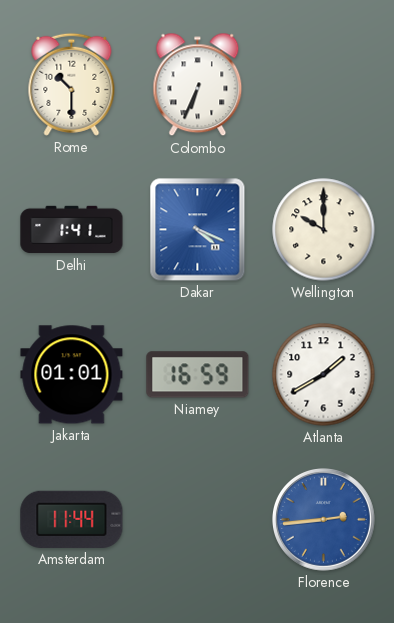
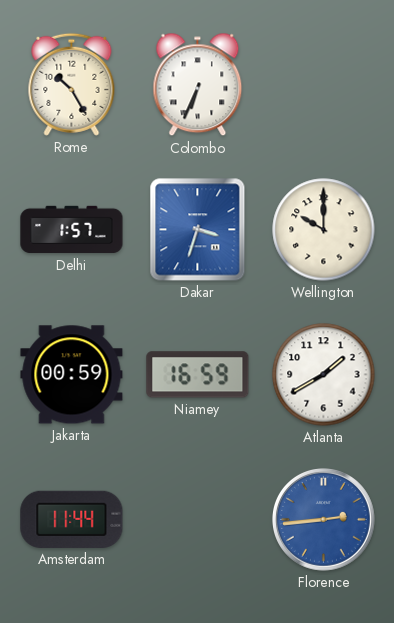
Rome: 10:30 -> 10:25 (72, 84)
Delhi: 1:41 -> 1:57 (72, 230)
Dakar: 4:19 -> 3:33 (198, 230)
Jakarta: 01:01 -> 00:59 (72, 375)
